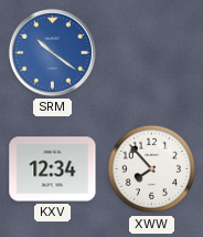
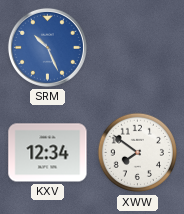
SRM: 10:21 -> 10:26 (47, 47)
XWW: 7:53 -> 7:51 (138, 153)
